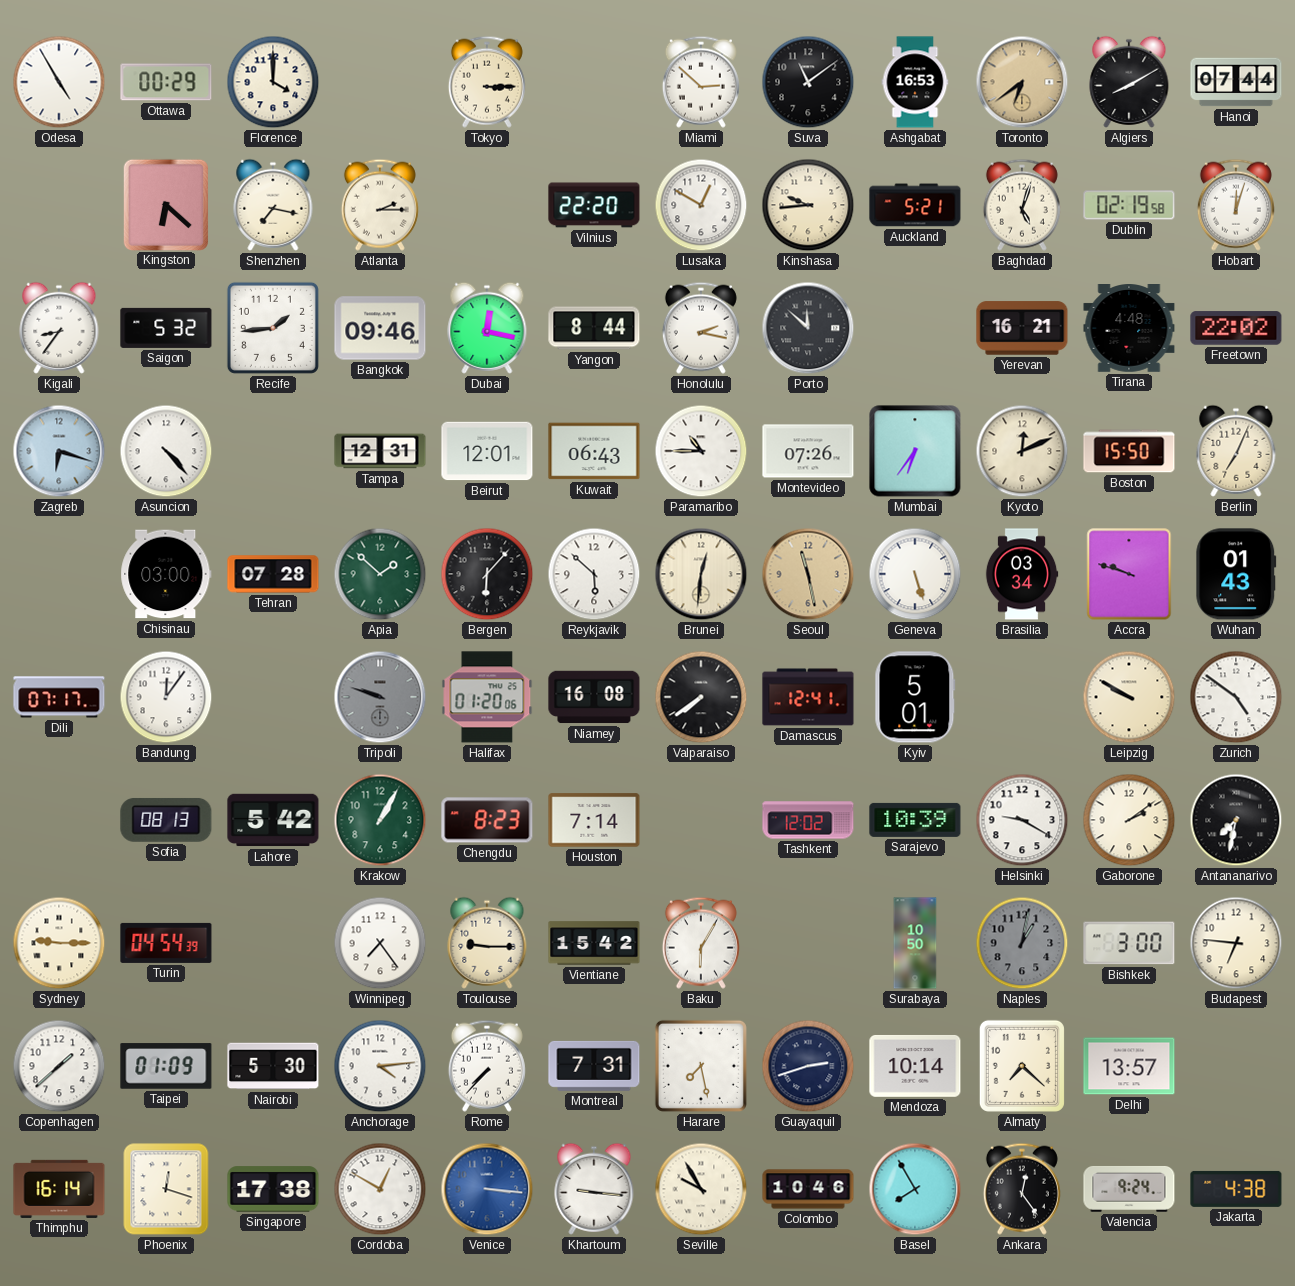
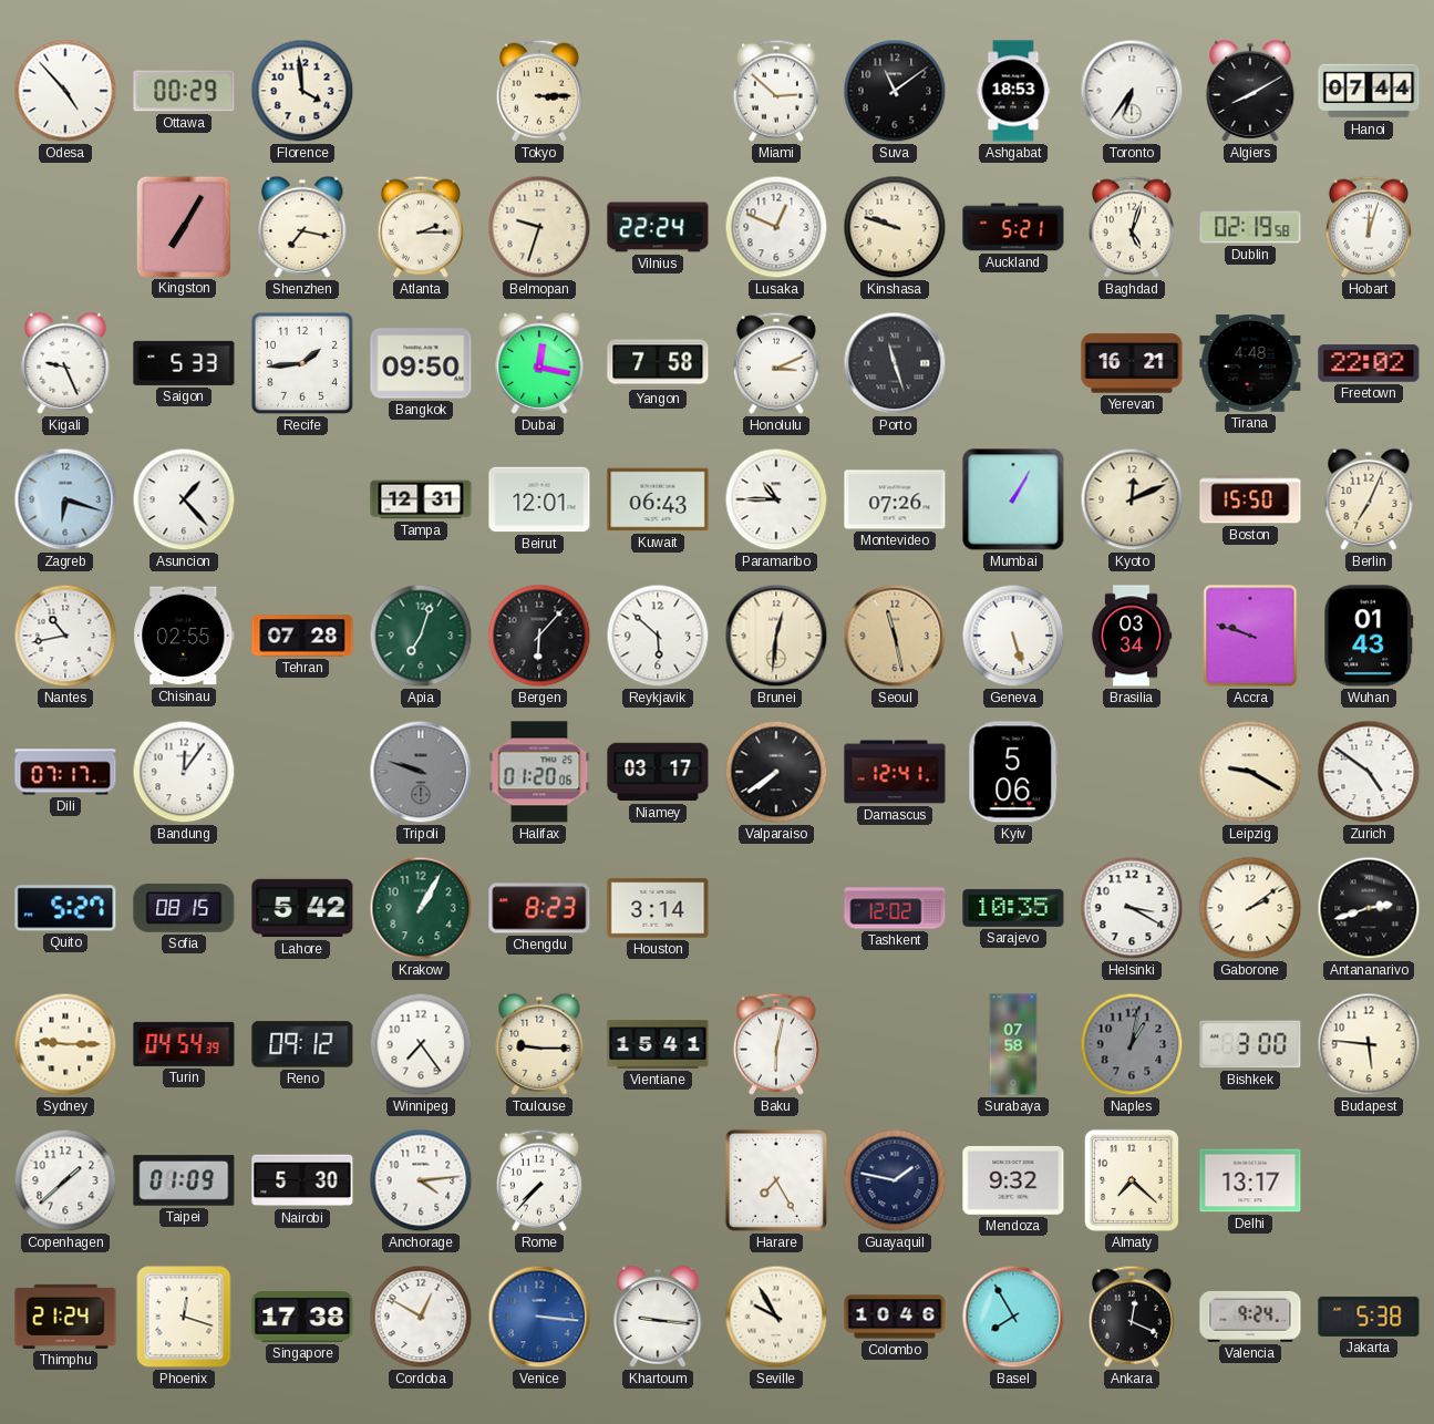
Odesa: 4:55 -> 4:53 (65, 91)
Florence: 4:00 -> 3:59 (302, 91)
Ashgabat: 16:53 -> 18:53 (1013, 91)
Toronto: 6:39 -> 6:36 (1132, 91)
Toronto dial: champagne -> white (1132, 91)
Kingston: 6:22 -> 7:05 (183, 226)
Belmopan: none -> 9:33 (539, 227)
Vilnius: 22:20 -> 22:24 (658, 227)
Lusaka: 12:50 -> 12:49 (776, 227)
Kinshasa: 9:44 -> 9:48 (895, 227)
Kigali: 8:36 -> 9:26 (65, 363)
Saigon: 5:32 -> 5:33 (184, 363)
Bangkok: 09:46 -> 09:50 (421, 363)
Yangon: 8:44 -> 7:58 (658, 363)
Honolulu: 2:17 -> 3:11 (776, 363)
Porto: 11:52 -> 11:27 (895, 363)
Asuncion: 4:23 -> 1:23 (184, 499)
Mumbai: 6:36 -> 1:05 (1013, 499)
Nantes: none -> 10:43 (65, 636)
Chisinau: 03:00 -> 02:55 (184, 636)
Apia: 1:52 -> 7:03 (421, 636)
Niamey: 16:08 -> 03:17 (658, 772)
Kyiv: 5:01 -> 5:06 (1013, 772)
Leipzig: 9:50 -> 9:20 (1250, 772)
Quito: none -> 5:27 (65, 908)
Sofia: 08:13 -> 08:15 (184, 908)
Houston: 7:14 -> 3:14 (658, 908)
Sarajevo: 10:39 -> 10:35 (1013, 908)
Helsinki: 9:20 -> 3:20 (1132, 908)
Antananarivo: 7:32 -> 2:42 (1369, 908)
Reno: none -> 09:12 (302, 1044)
Vientiane: 15:42 -> 15:41 (658, 1044)
Baku: 6:05 -> 6:02 (776, 1044)
Surabaya: 10:50 -> 07:58 (1013, 1044)
Budapest: 6:46 -> 5:46 (1369, 1044)
Montreal: 7:31 -> none (594, 1066)
Harare: 7:28 -> 7:25 (776, 1180)
Guayaquil: 2:42 -> 1:47 (895, 1180)
Mendoza: 10:14 -> 9:32 (1013, 1180)
Delhi: 13:57 -> 13:17 (1250, 1180)
Thimphu: 16:14 -> 21:24 (65, 1317)
Ankara: 12:24 -> 12:19 (1132, 1317)
Jakarta: 4:38 -> 5:38 (1369, 1317)
